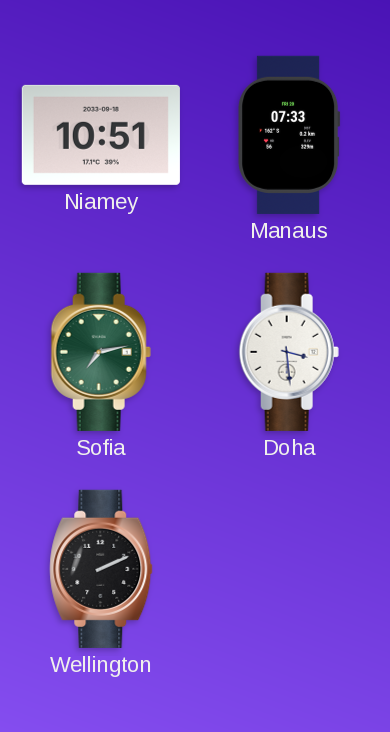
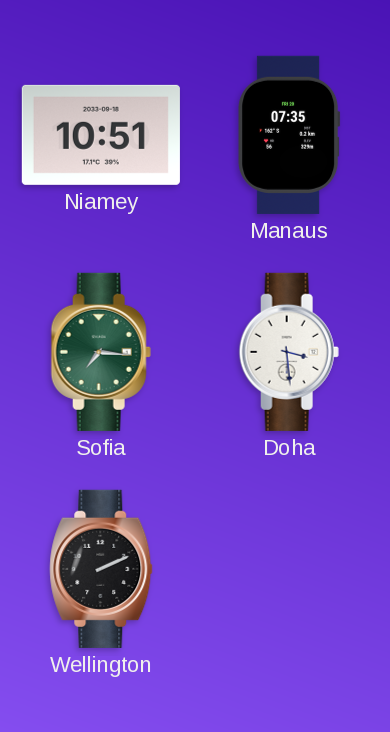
Manaus: 07:33 -> 07:35 (289, 135)
Sofia: 7:13 -> 7:16 (101, 352)
